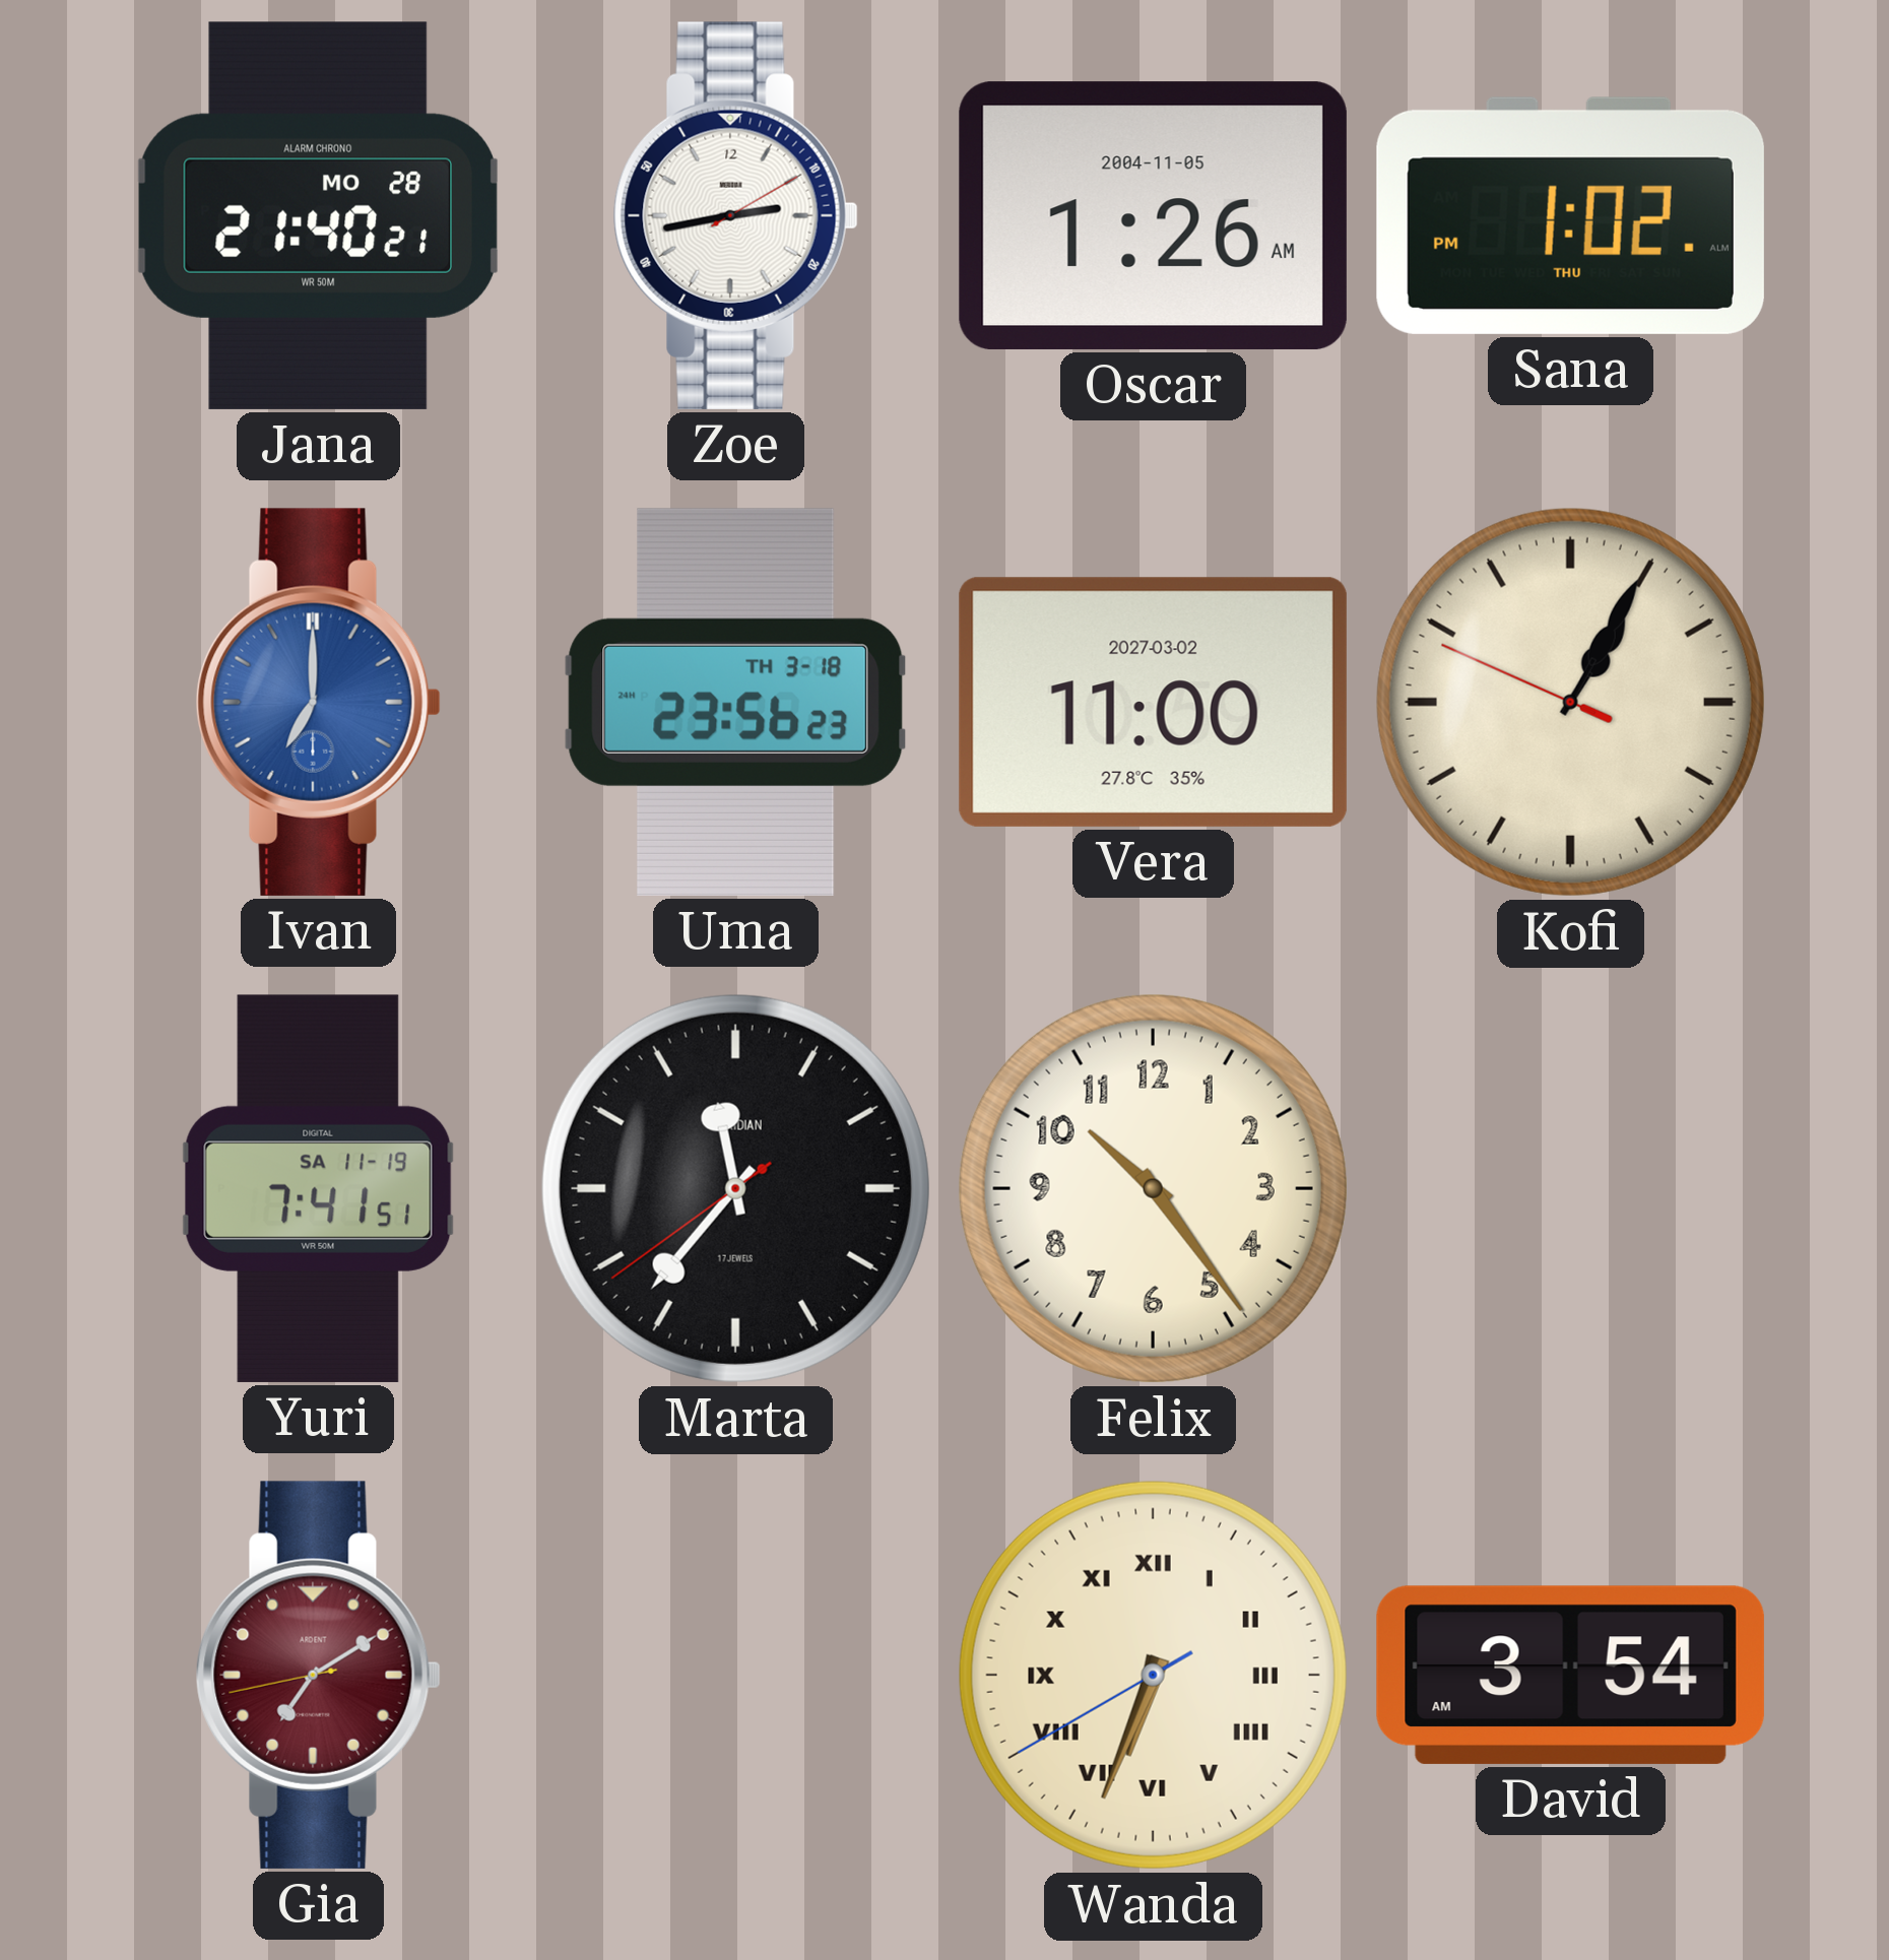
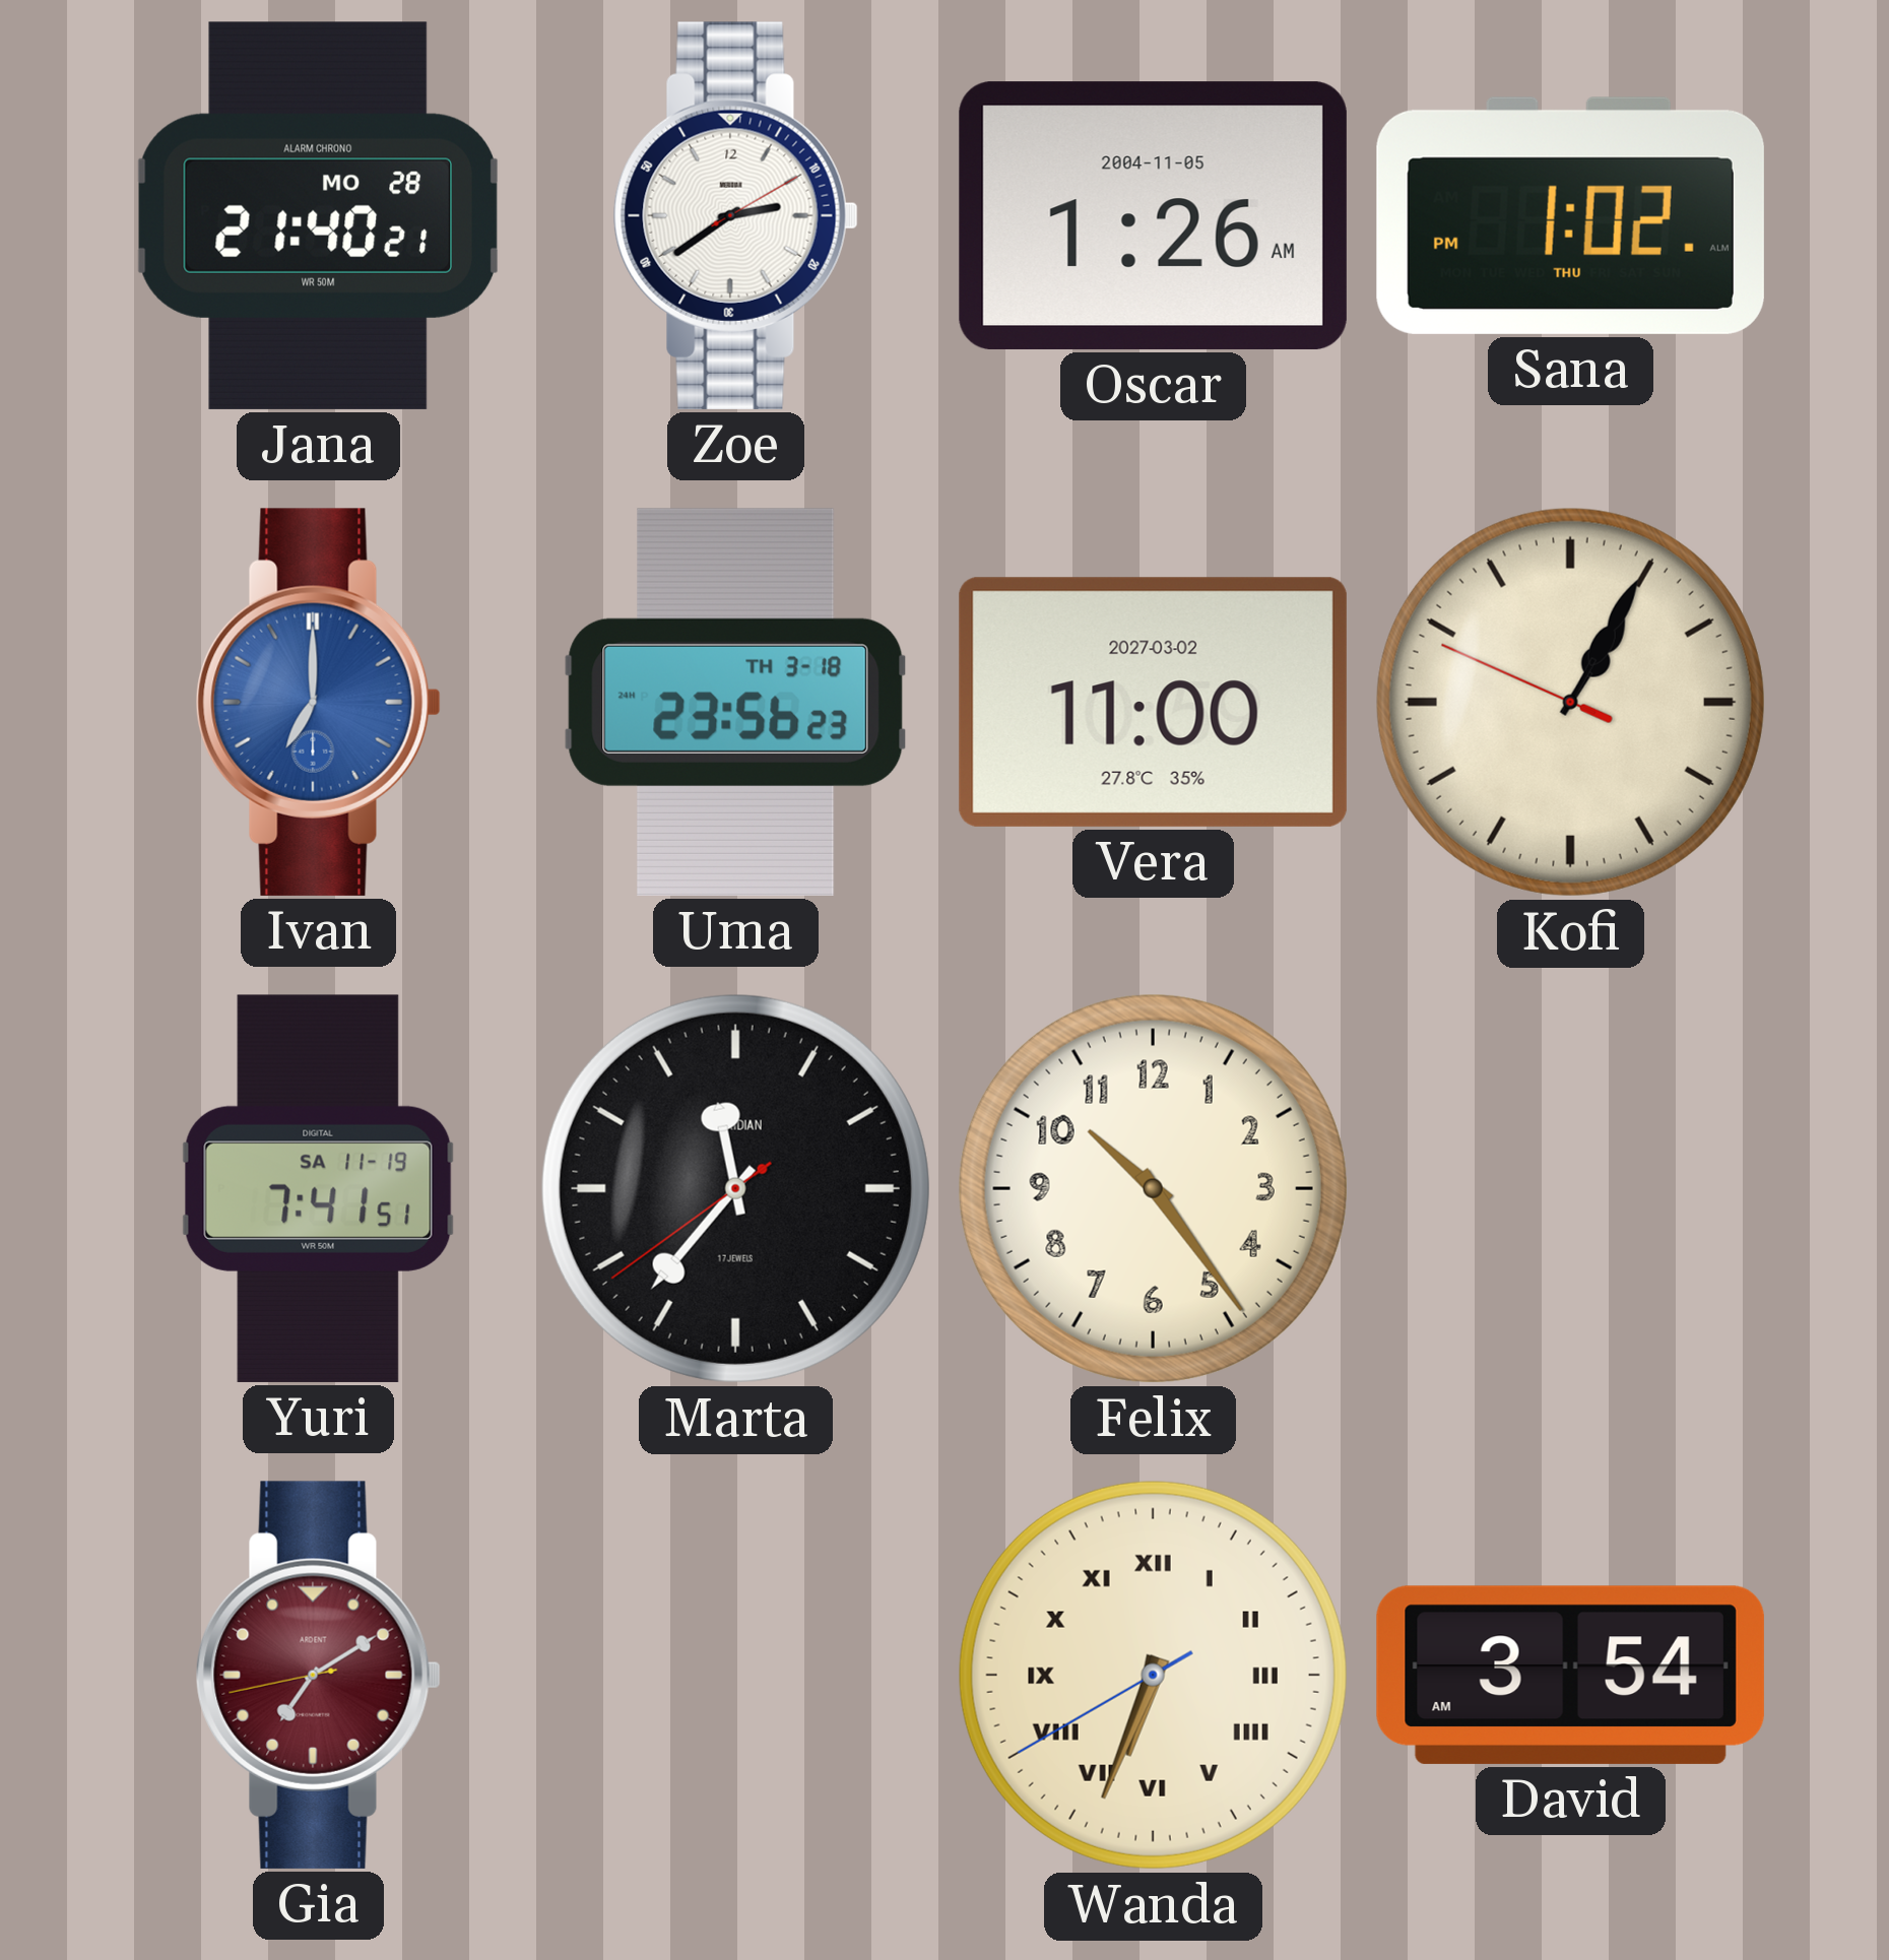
Zoe: 2:43 -> 2:39 (735, 215)
